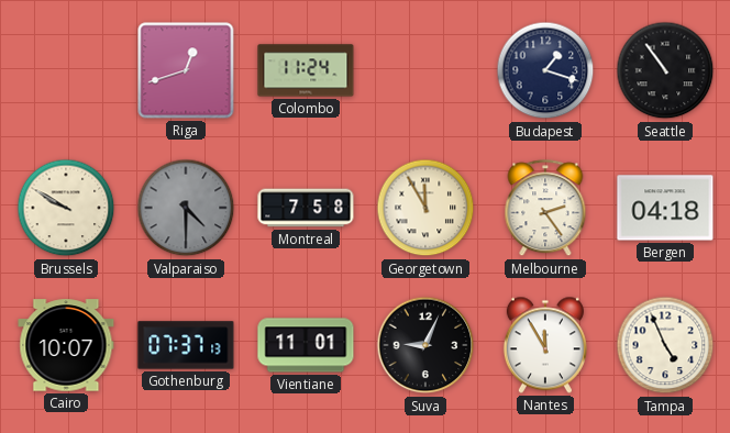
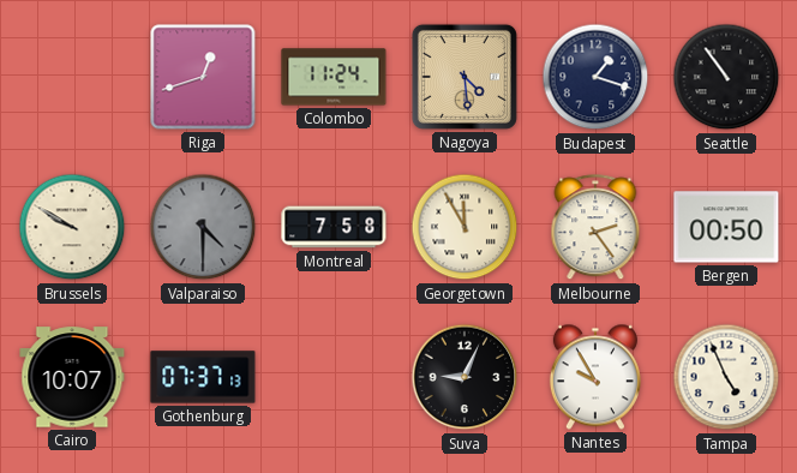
Nagoya: none -> 4:29 (465, 77)
Bergen: 04:18 -> 00:50 (726, 227)
Vientiane: 11:01 -> none (306, 345)
Nantes: 11:55 -> 9:55 (595, 377)
